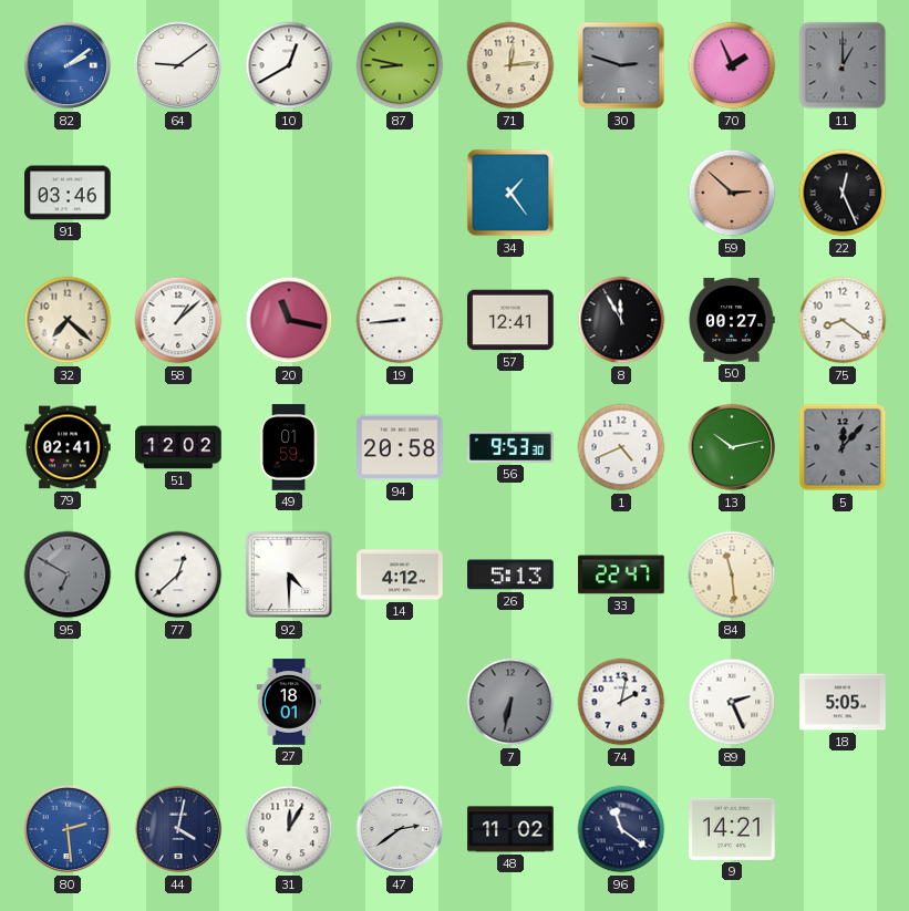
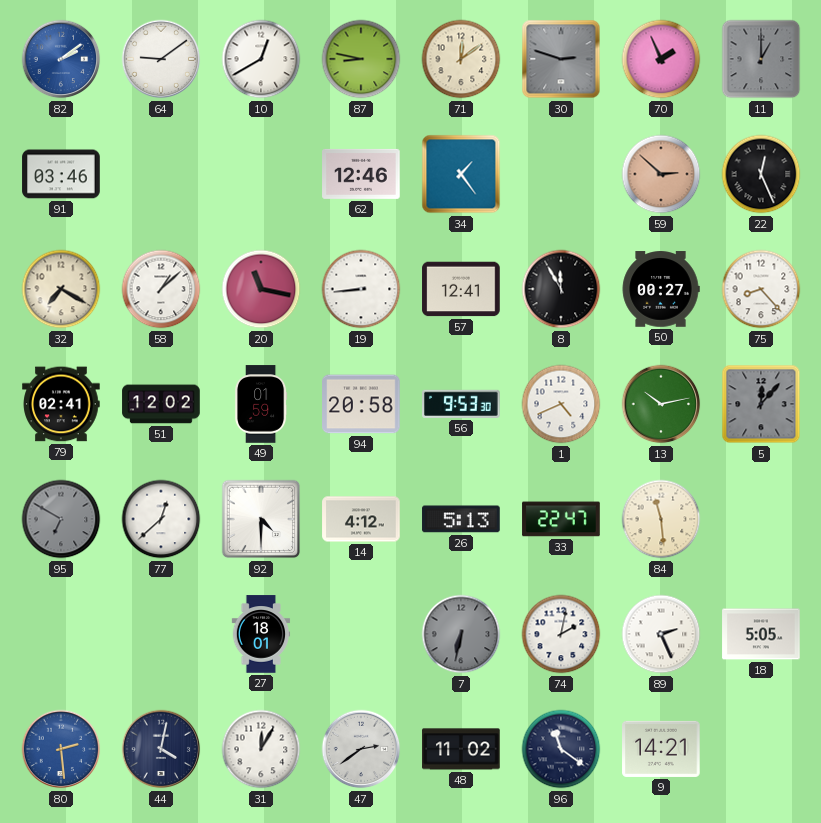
71: 12:14 -> 12:09 (461, 59)
62: none -> 12:46 (361, 174)
32: 7:22 -> 7:20 (61, 289)
75: 8:21 -> 8:23 (761, 289)
